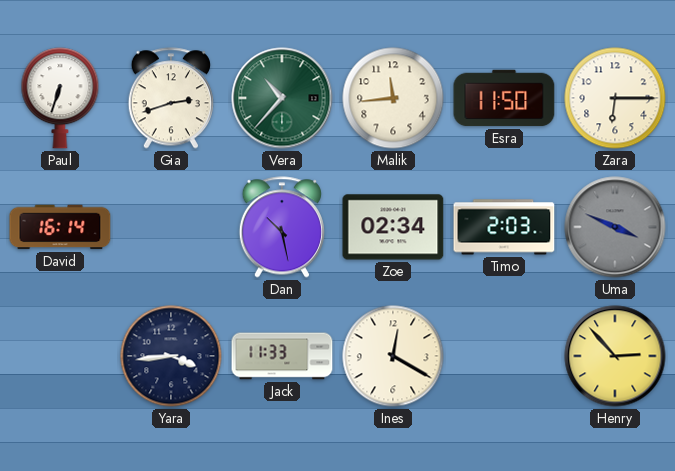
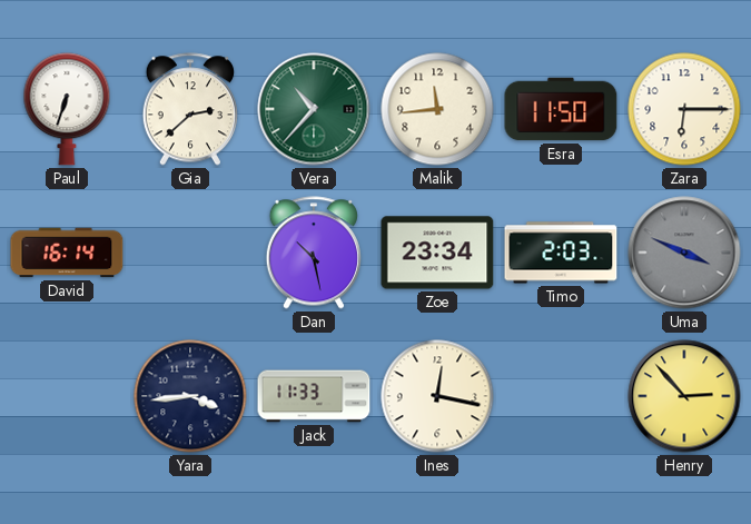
Gia: 2:42 -> 2:38 (190, 109)
Zoe: 02:34 -> 23:34 (437, 253)
Ines: 12:20 -> 12:17 (437, 396)
